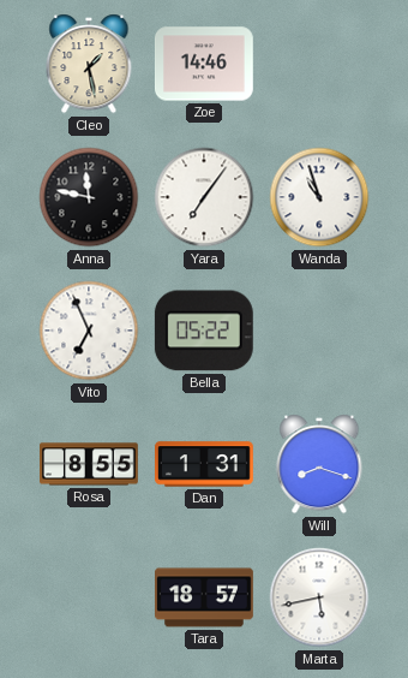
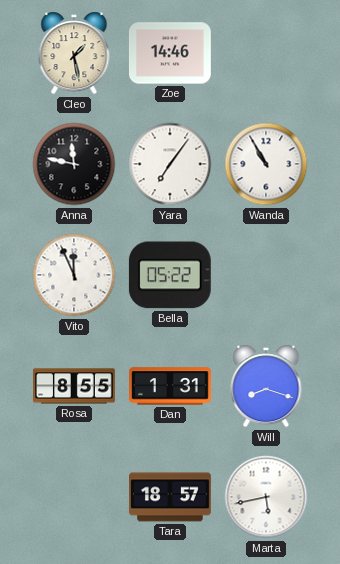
Wanda: 10:57 -> 10:55 (266, 164)
Vito: 6:56 -> 11:56 (74, 275)
